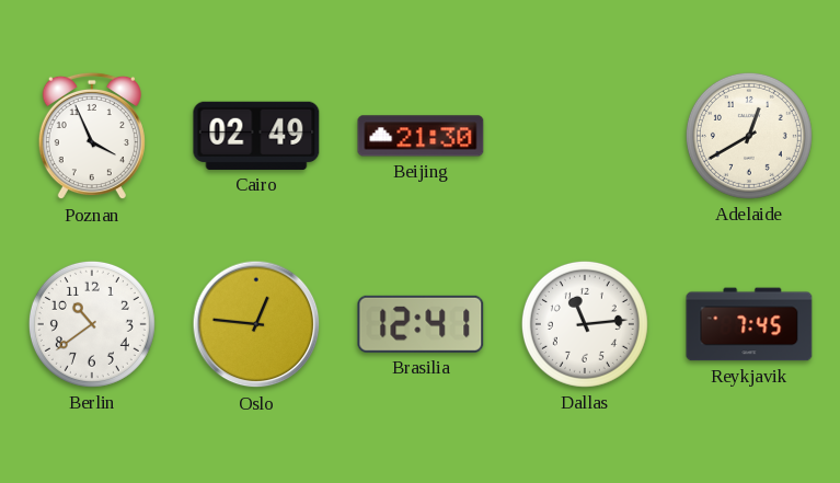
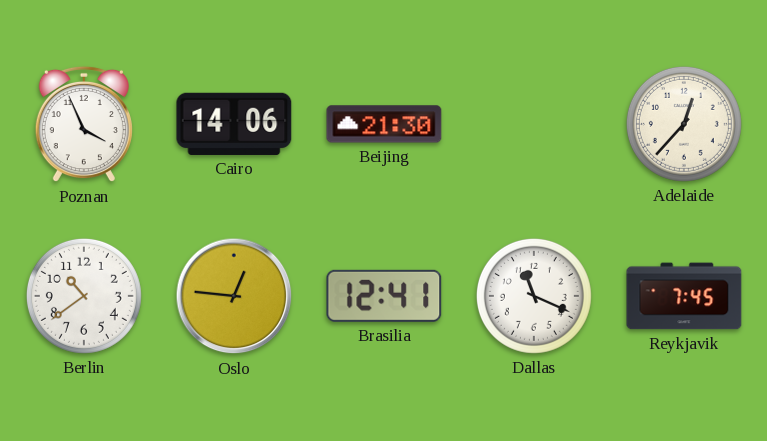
Cairo: 02:49 -> 14:06 (234, 124)
Adelaide: 12:40 -> 12:37 (684, 124)
Dallas: 11:14 -> 11:19 (534, 296)
